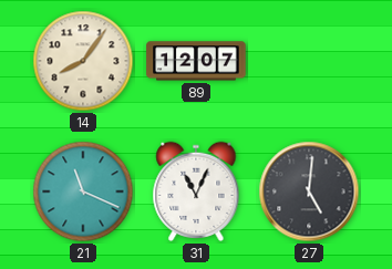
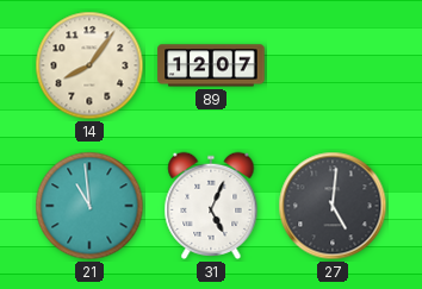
21: 11:19 -> 10:59 (89, 206)
31: 11:04 -> 5:04 (211, 206)
